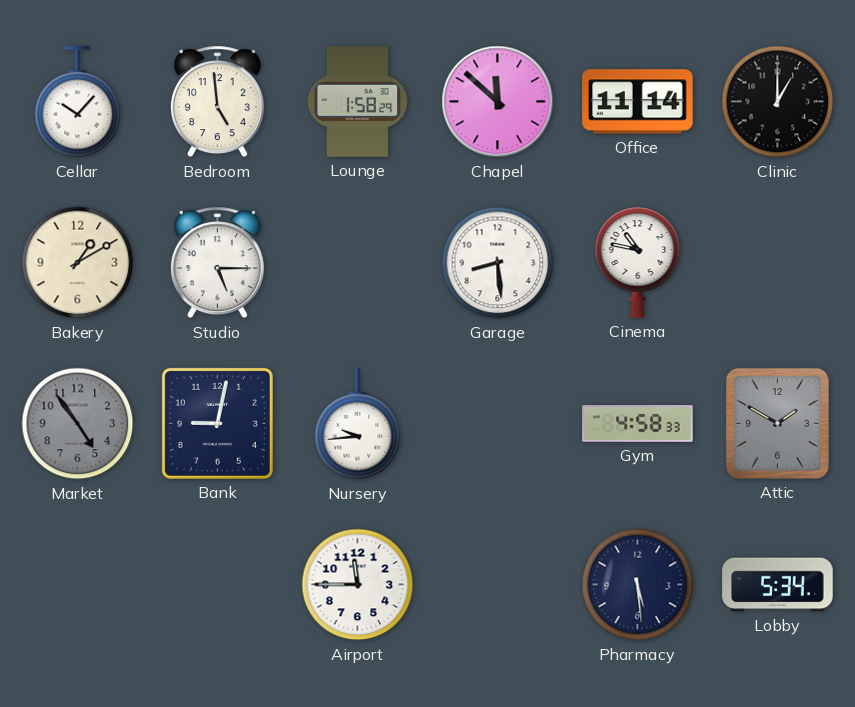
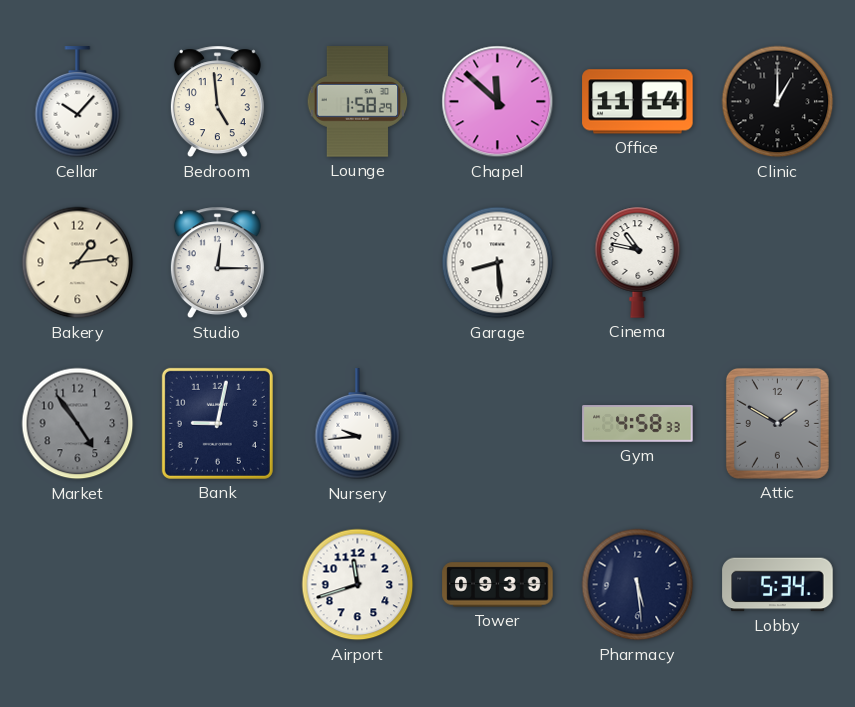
Bakery: 1:10 -> 1:14 (78, 263)
Studio: 5:15 -> 12:15 (217, 263)
Airport: 11:45 -> 11:42 (358, 585)
Tower: none -> 09:39 (498, 585)
